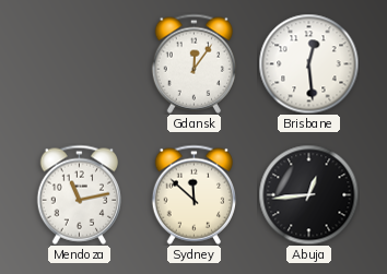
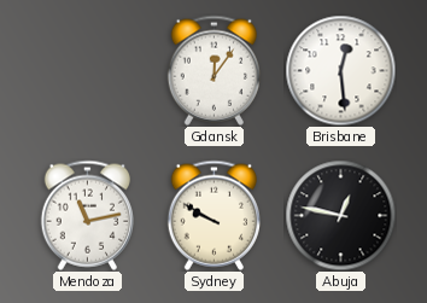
Sydney: 11:52 -> 9:50 (213, 215)
Abuja: 12:44 -> 12:47 (340, 215)
